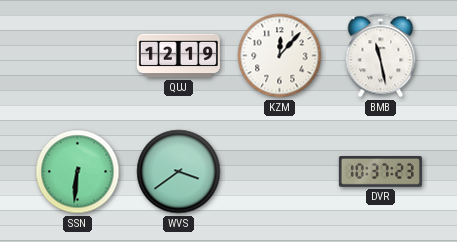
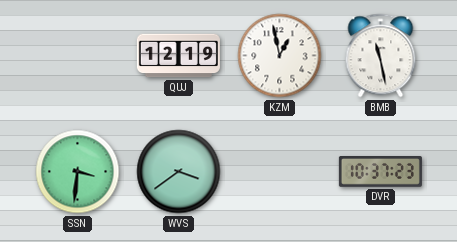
KZM: 12:07 -> 12:58 (280, 56)
SSN: 6:31 -> 3:31 (78, 172)
